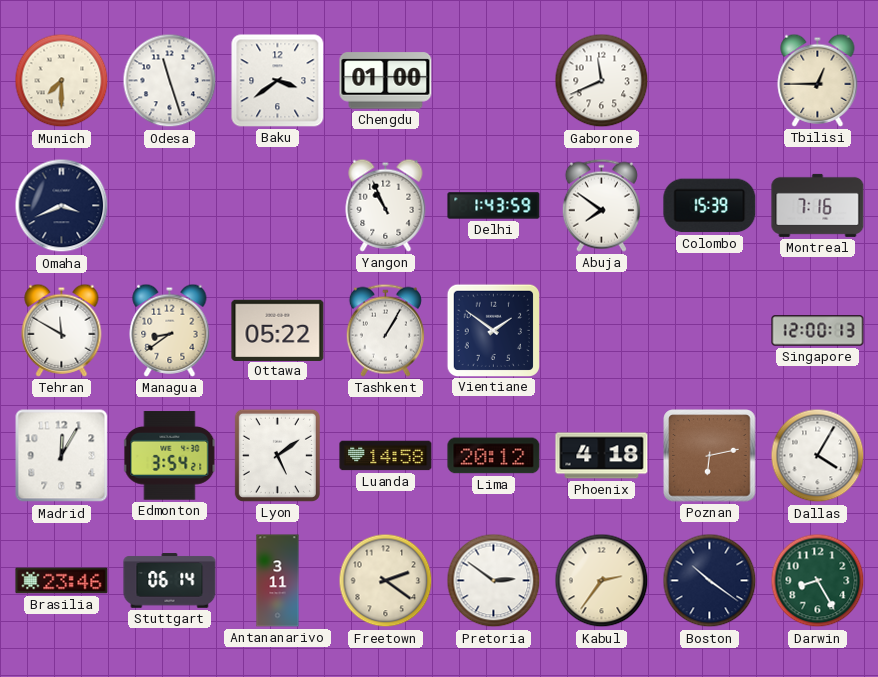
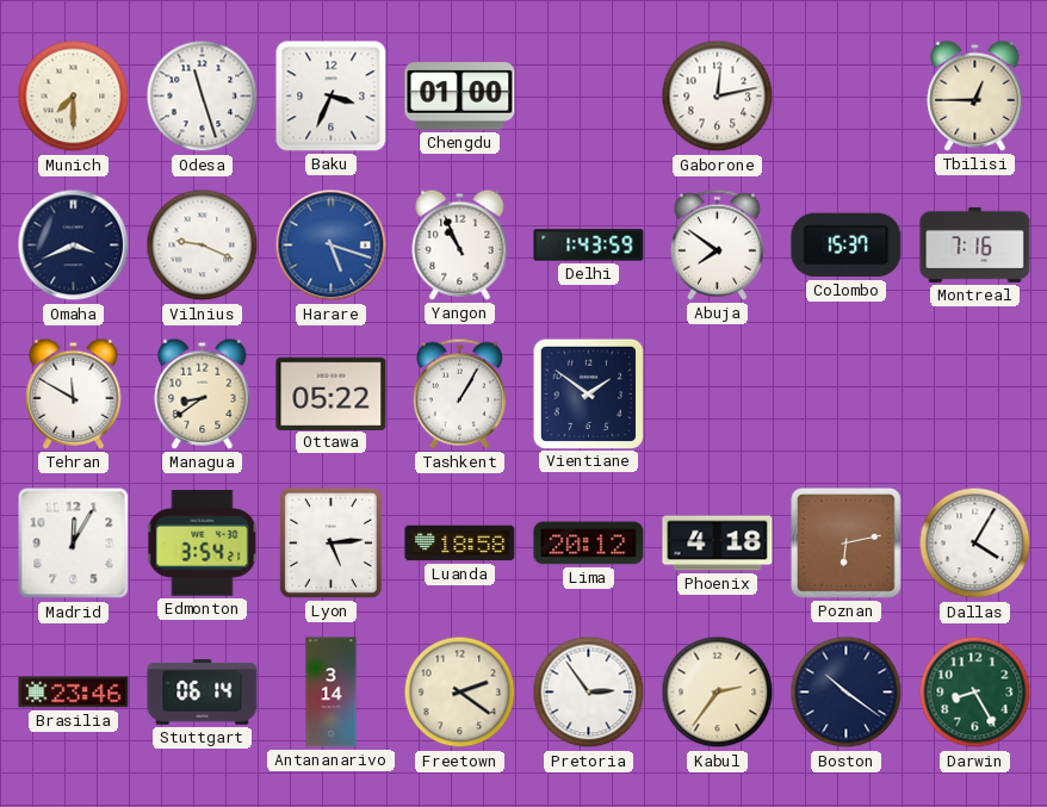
Baku: 3:39 -> 3:34 (332, 97)
Gaborone: 11:41 -> 12:13 (718, 97)
Vilnius: none -> 9:19 (203, 246)
Harare: none -> 5:18 (332, 246)
Colombo: 15:39 -> 15:37 (847, 246)
Singapore: 12:00 -> none (818, 331)
Lyon: 5:09 -> 5:14 (330, 542)
Luanda: 14:58 -> 18:58 (460, 544)
Antananarivo: 3:11 -> 3:14 (332, 693)
Pretoria: 2:51 -> 2:54 (589, 693)
